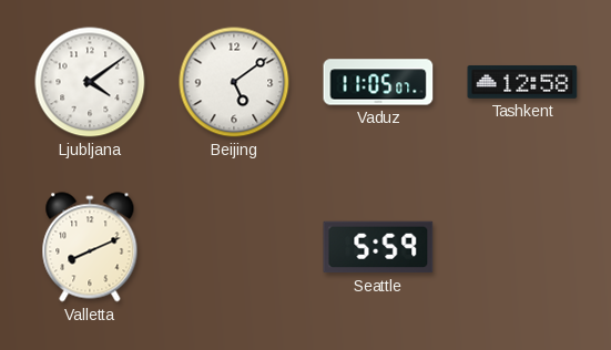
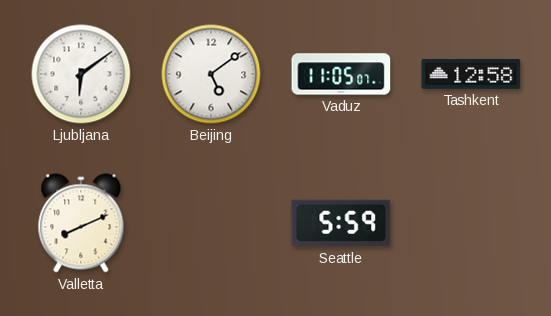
Ljubljana: 4:09 -> 6:09 (81, 74)
